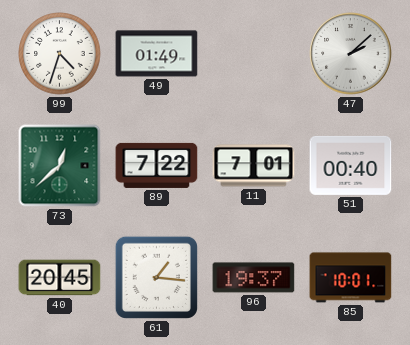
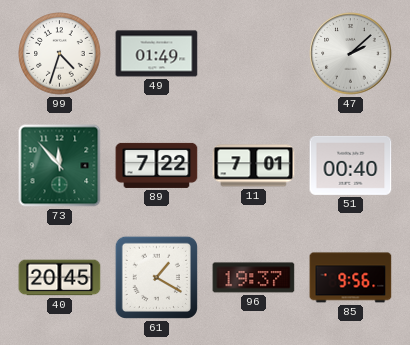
73: 12:38 -> 11:53 (60, 166)
61: 1:16 -> 1:20 (156, 277)
85: 10:01 -> 9:56 (351, 278)
